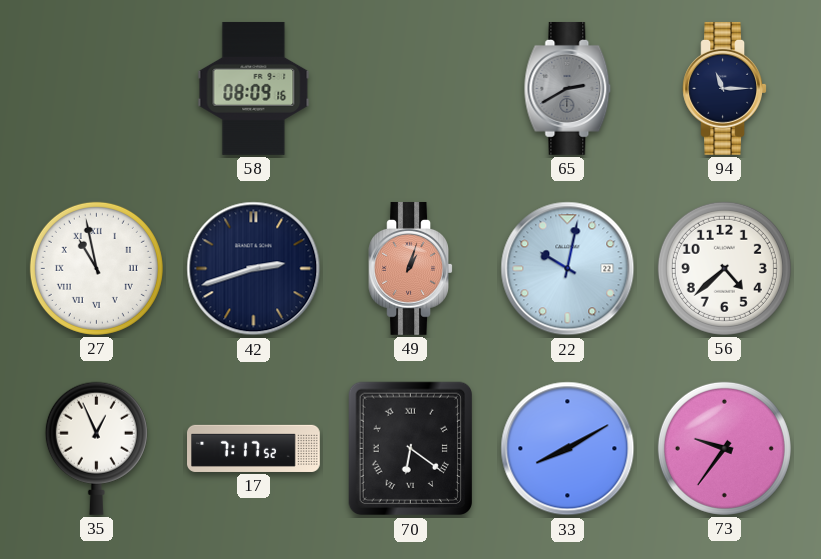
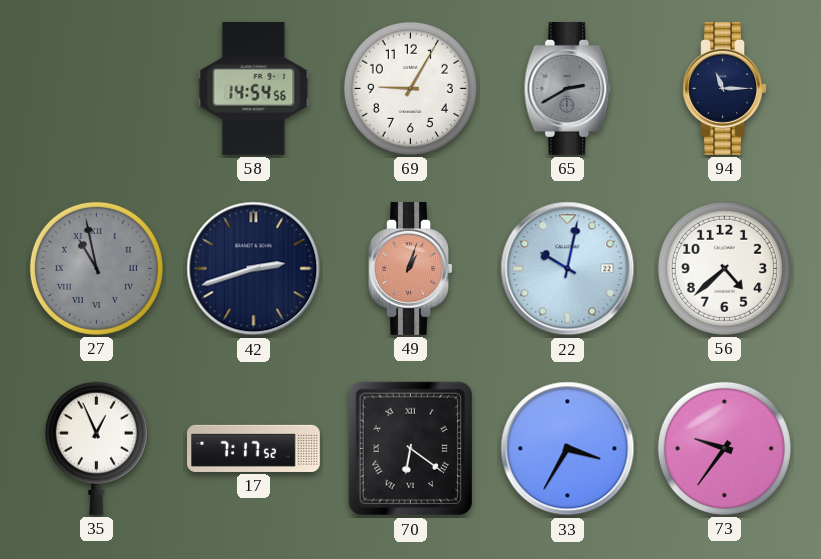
58: 08:09 -> 14:54 (254, 88)
69: none -> 9:05 (410, 88)
27 dial: white -> grey (96, 268)
33: 8:10 -> 3:35 (568, 449)
